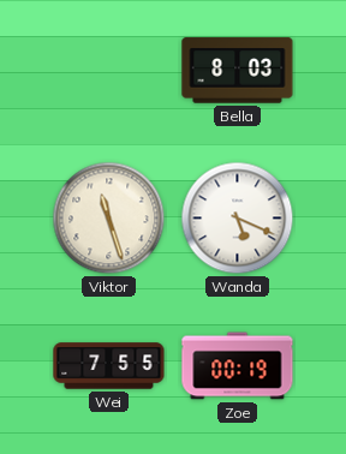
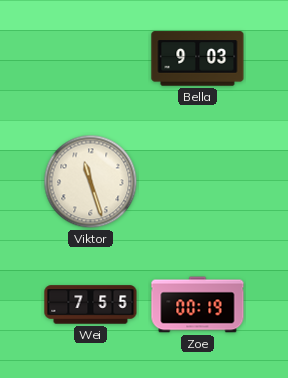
Bella: 8:03 -> 9:03 (198, 59)
Wanda: 5:19 -> none (238, 219)
